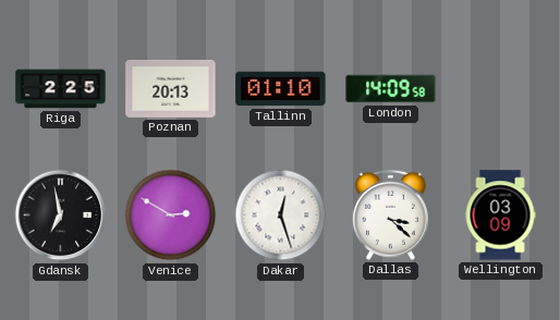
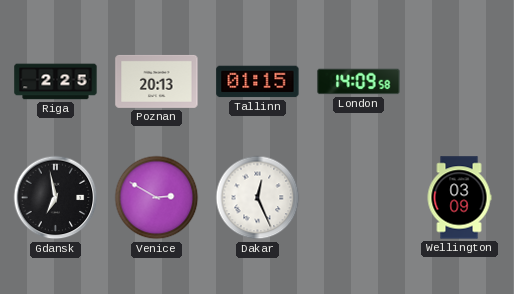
Tallinn: 01:10 -> 01:15 (258, 82)
Dakar: 12:27 -> 12:26 (258, 198)
Dallas: 3:22 -> none (390, 214)
